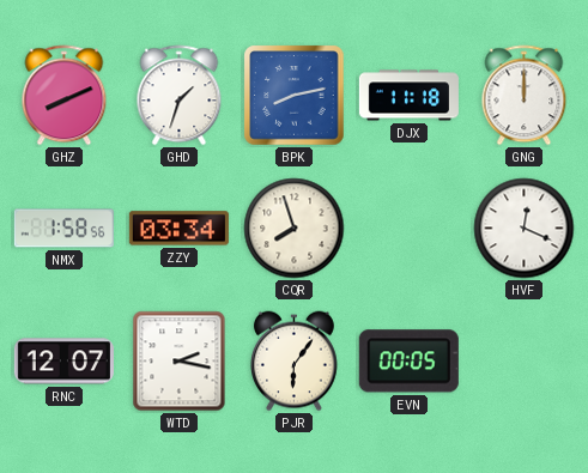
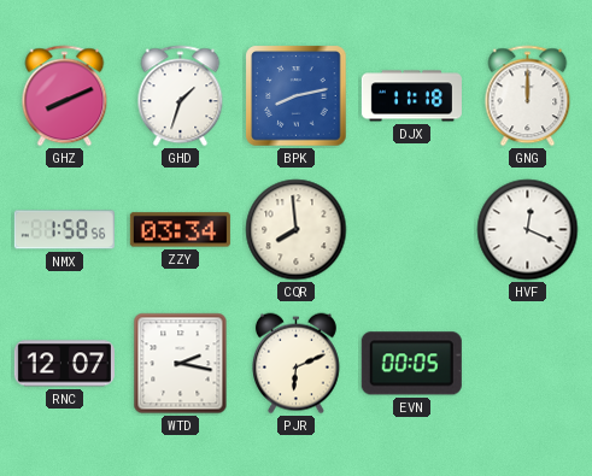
CQR: 7:57 -> 7:59 (297, 230)
PJR: 6:06 -> 6:11 (295, 364)
